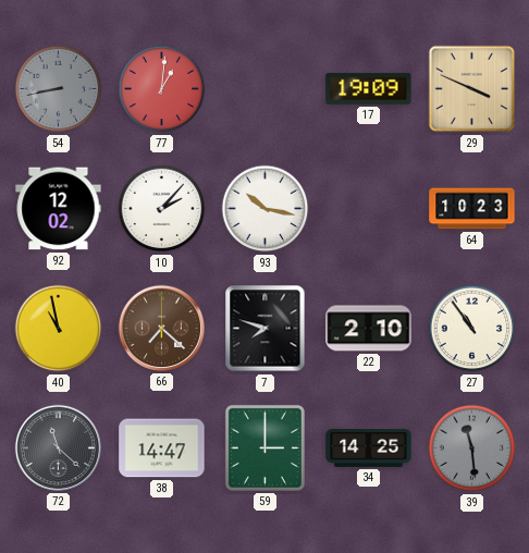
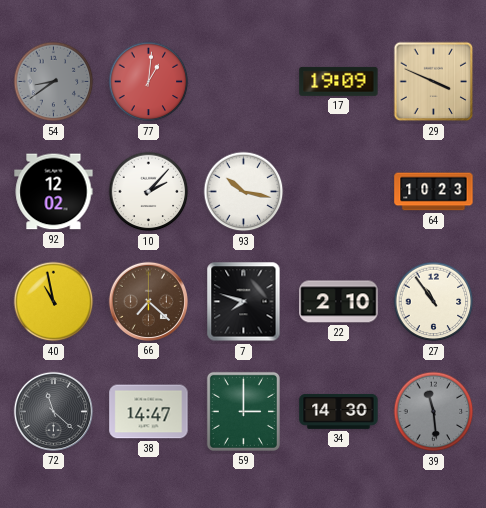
54: 8:43 -> 8:39 (54, 82)
34: 14:25 -> 14:30 (339, 412)
